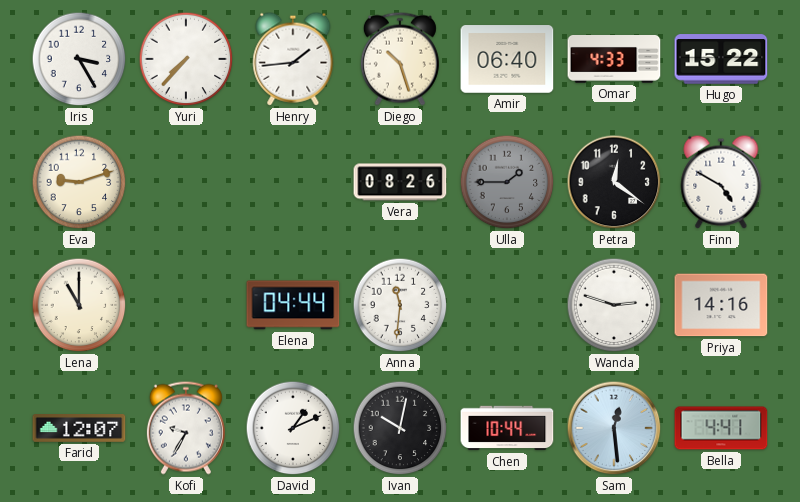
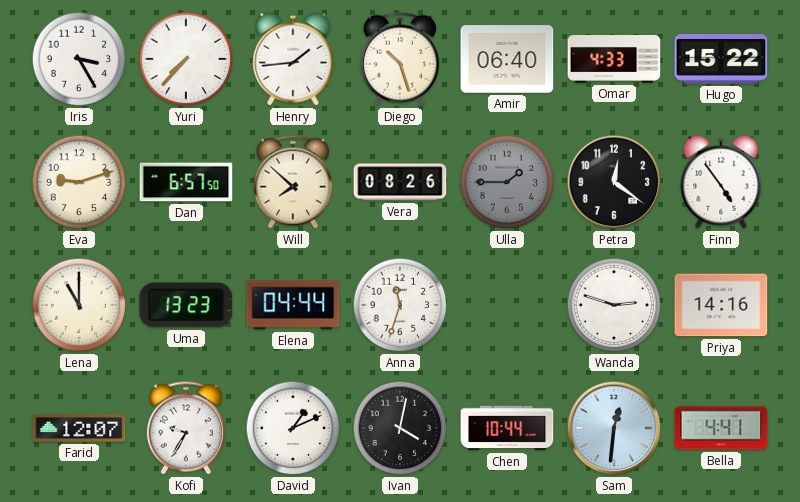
Dan: none -> 6:57 (186, 182)
Will: none -> 7:52 (293, 182)
Finn: 4:50 -> 4:54 (721, 182)
Uma: none -> 13:23 (186, 305)
Anna: 11:31 -> 11:33 (400, 305)
Ivan: 10:02 -> 4:02 (400, 428)
Sam: 12:29 -> 12:31 (614, 428)
